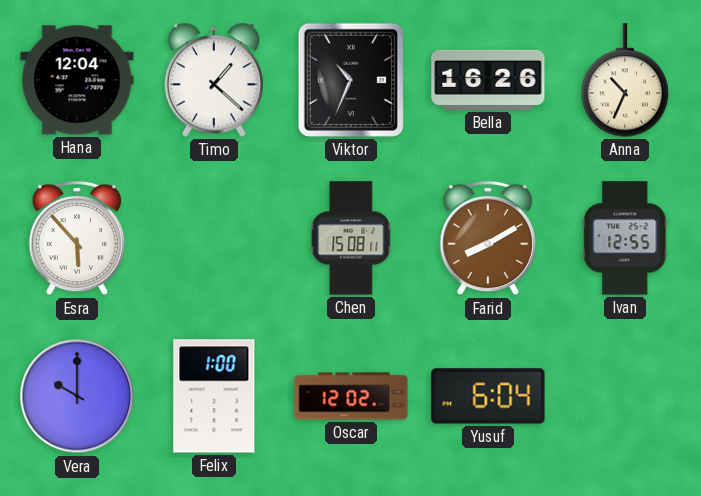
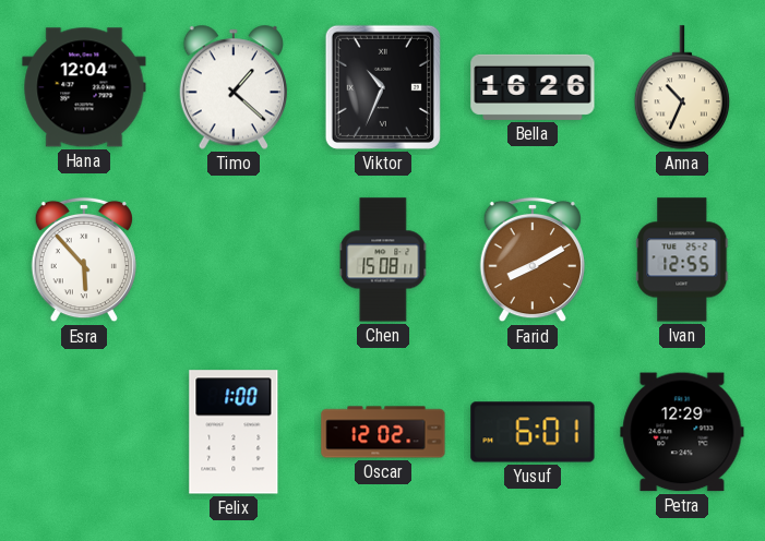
Vera: 10:00 -> none (77, 396)
Yusuf: 6:04 -> 6:01 (533, 432)
Petra: none -> 12:29 (682, 432)
